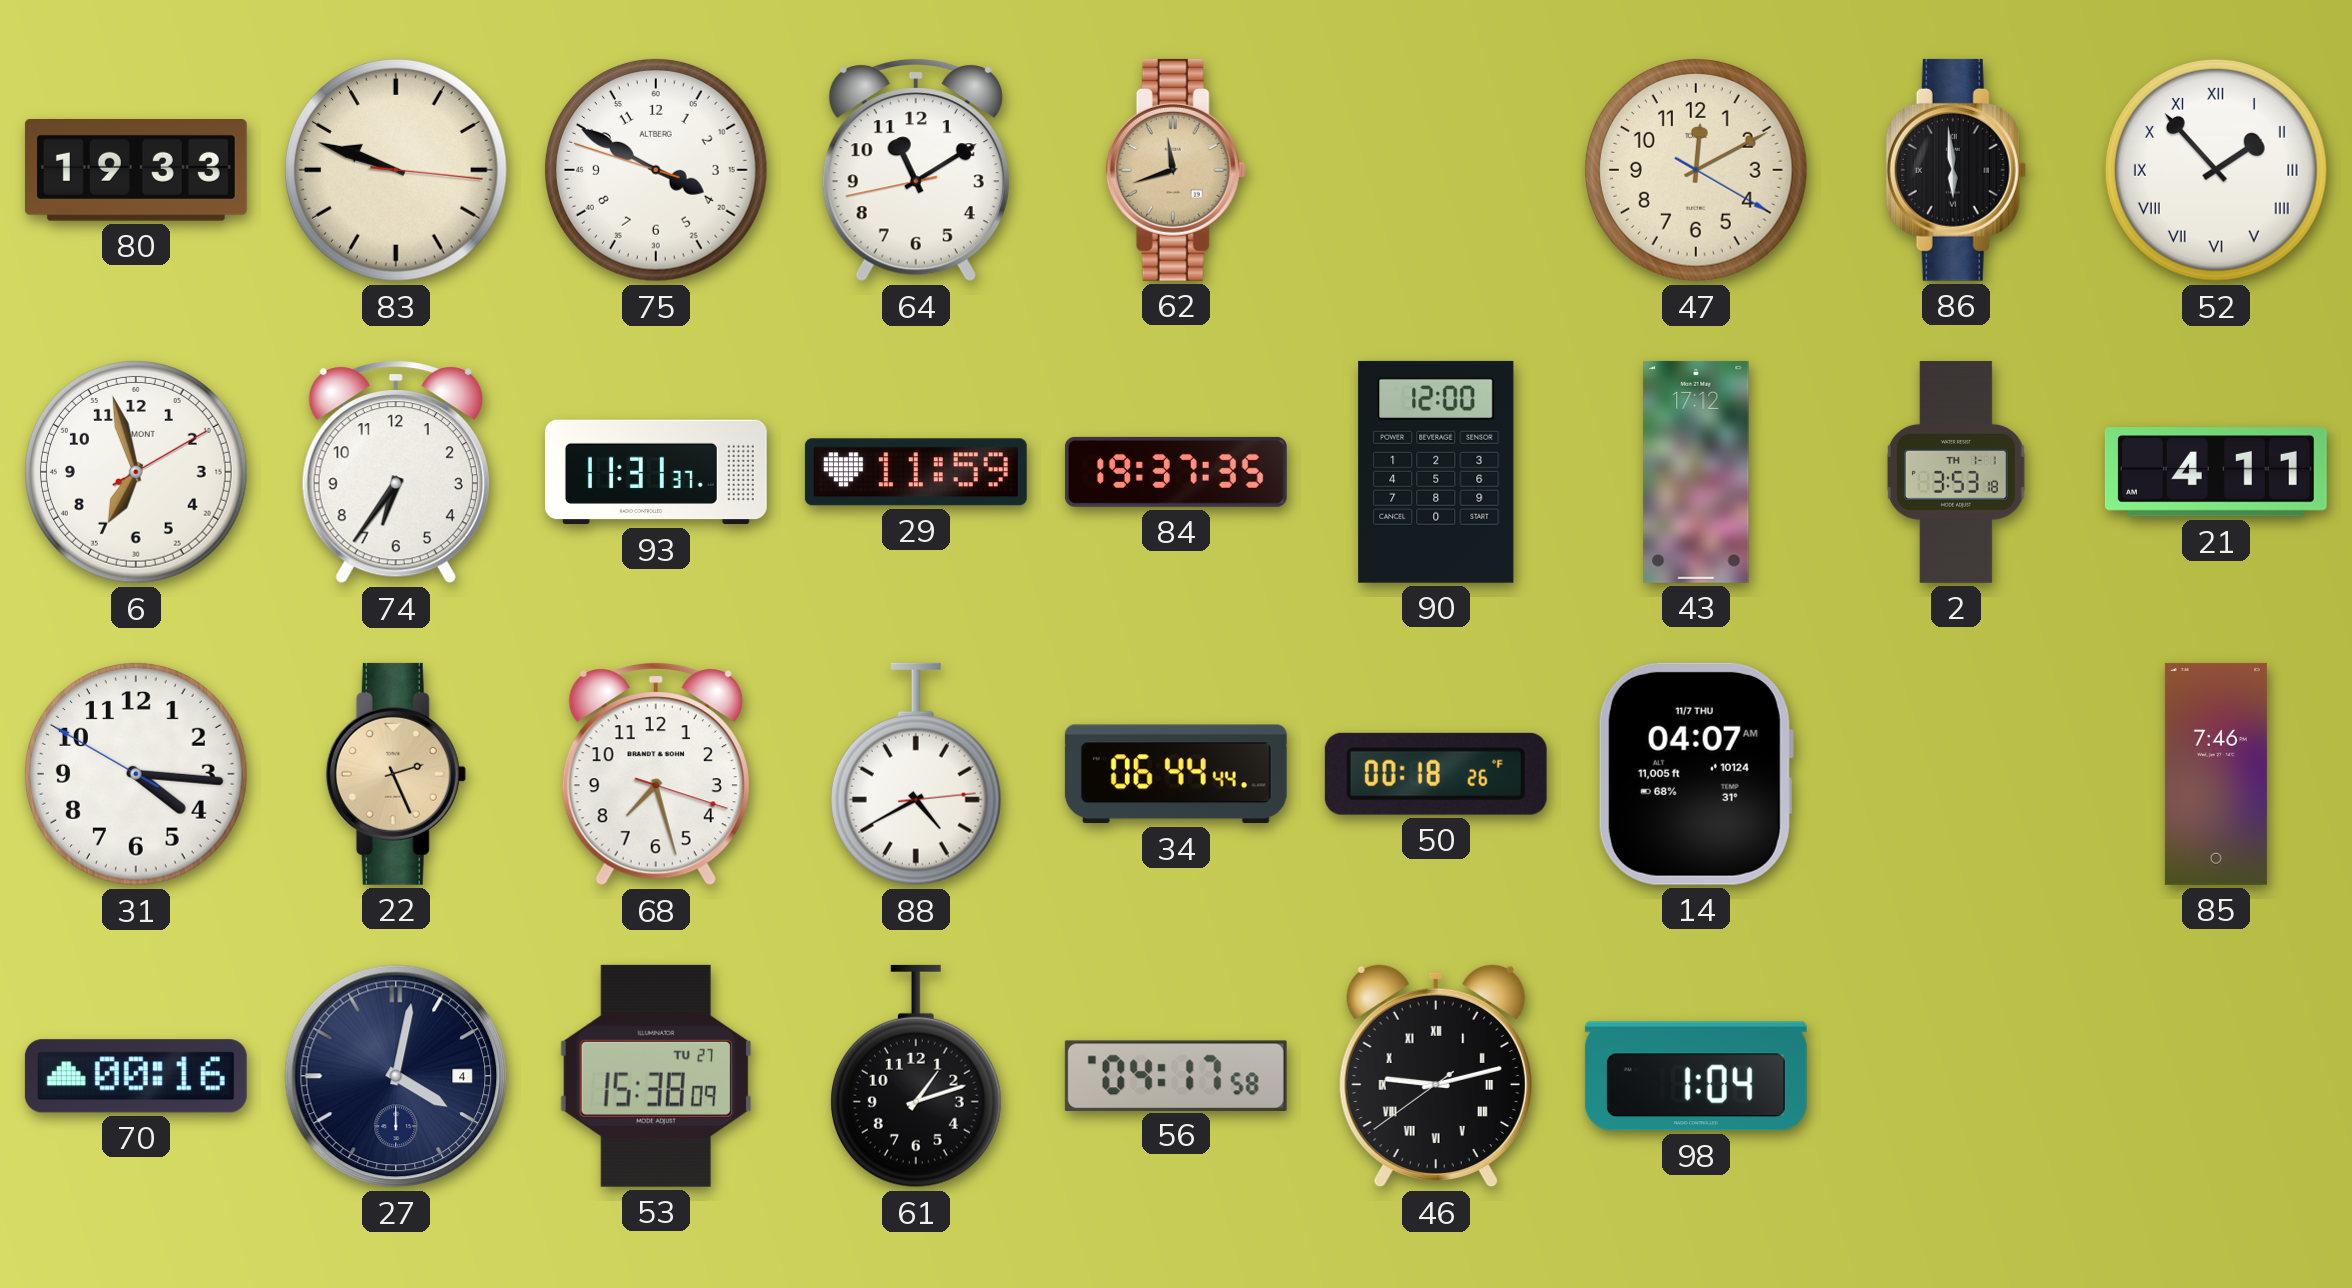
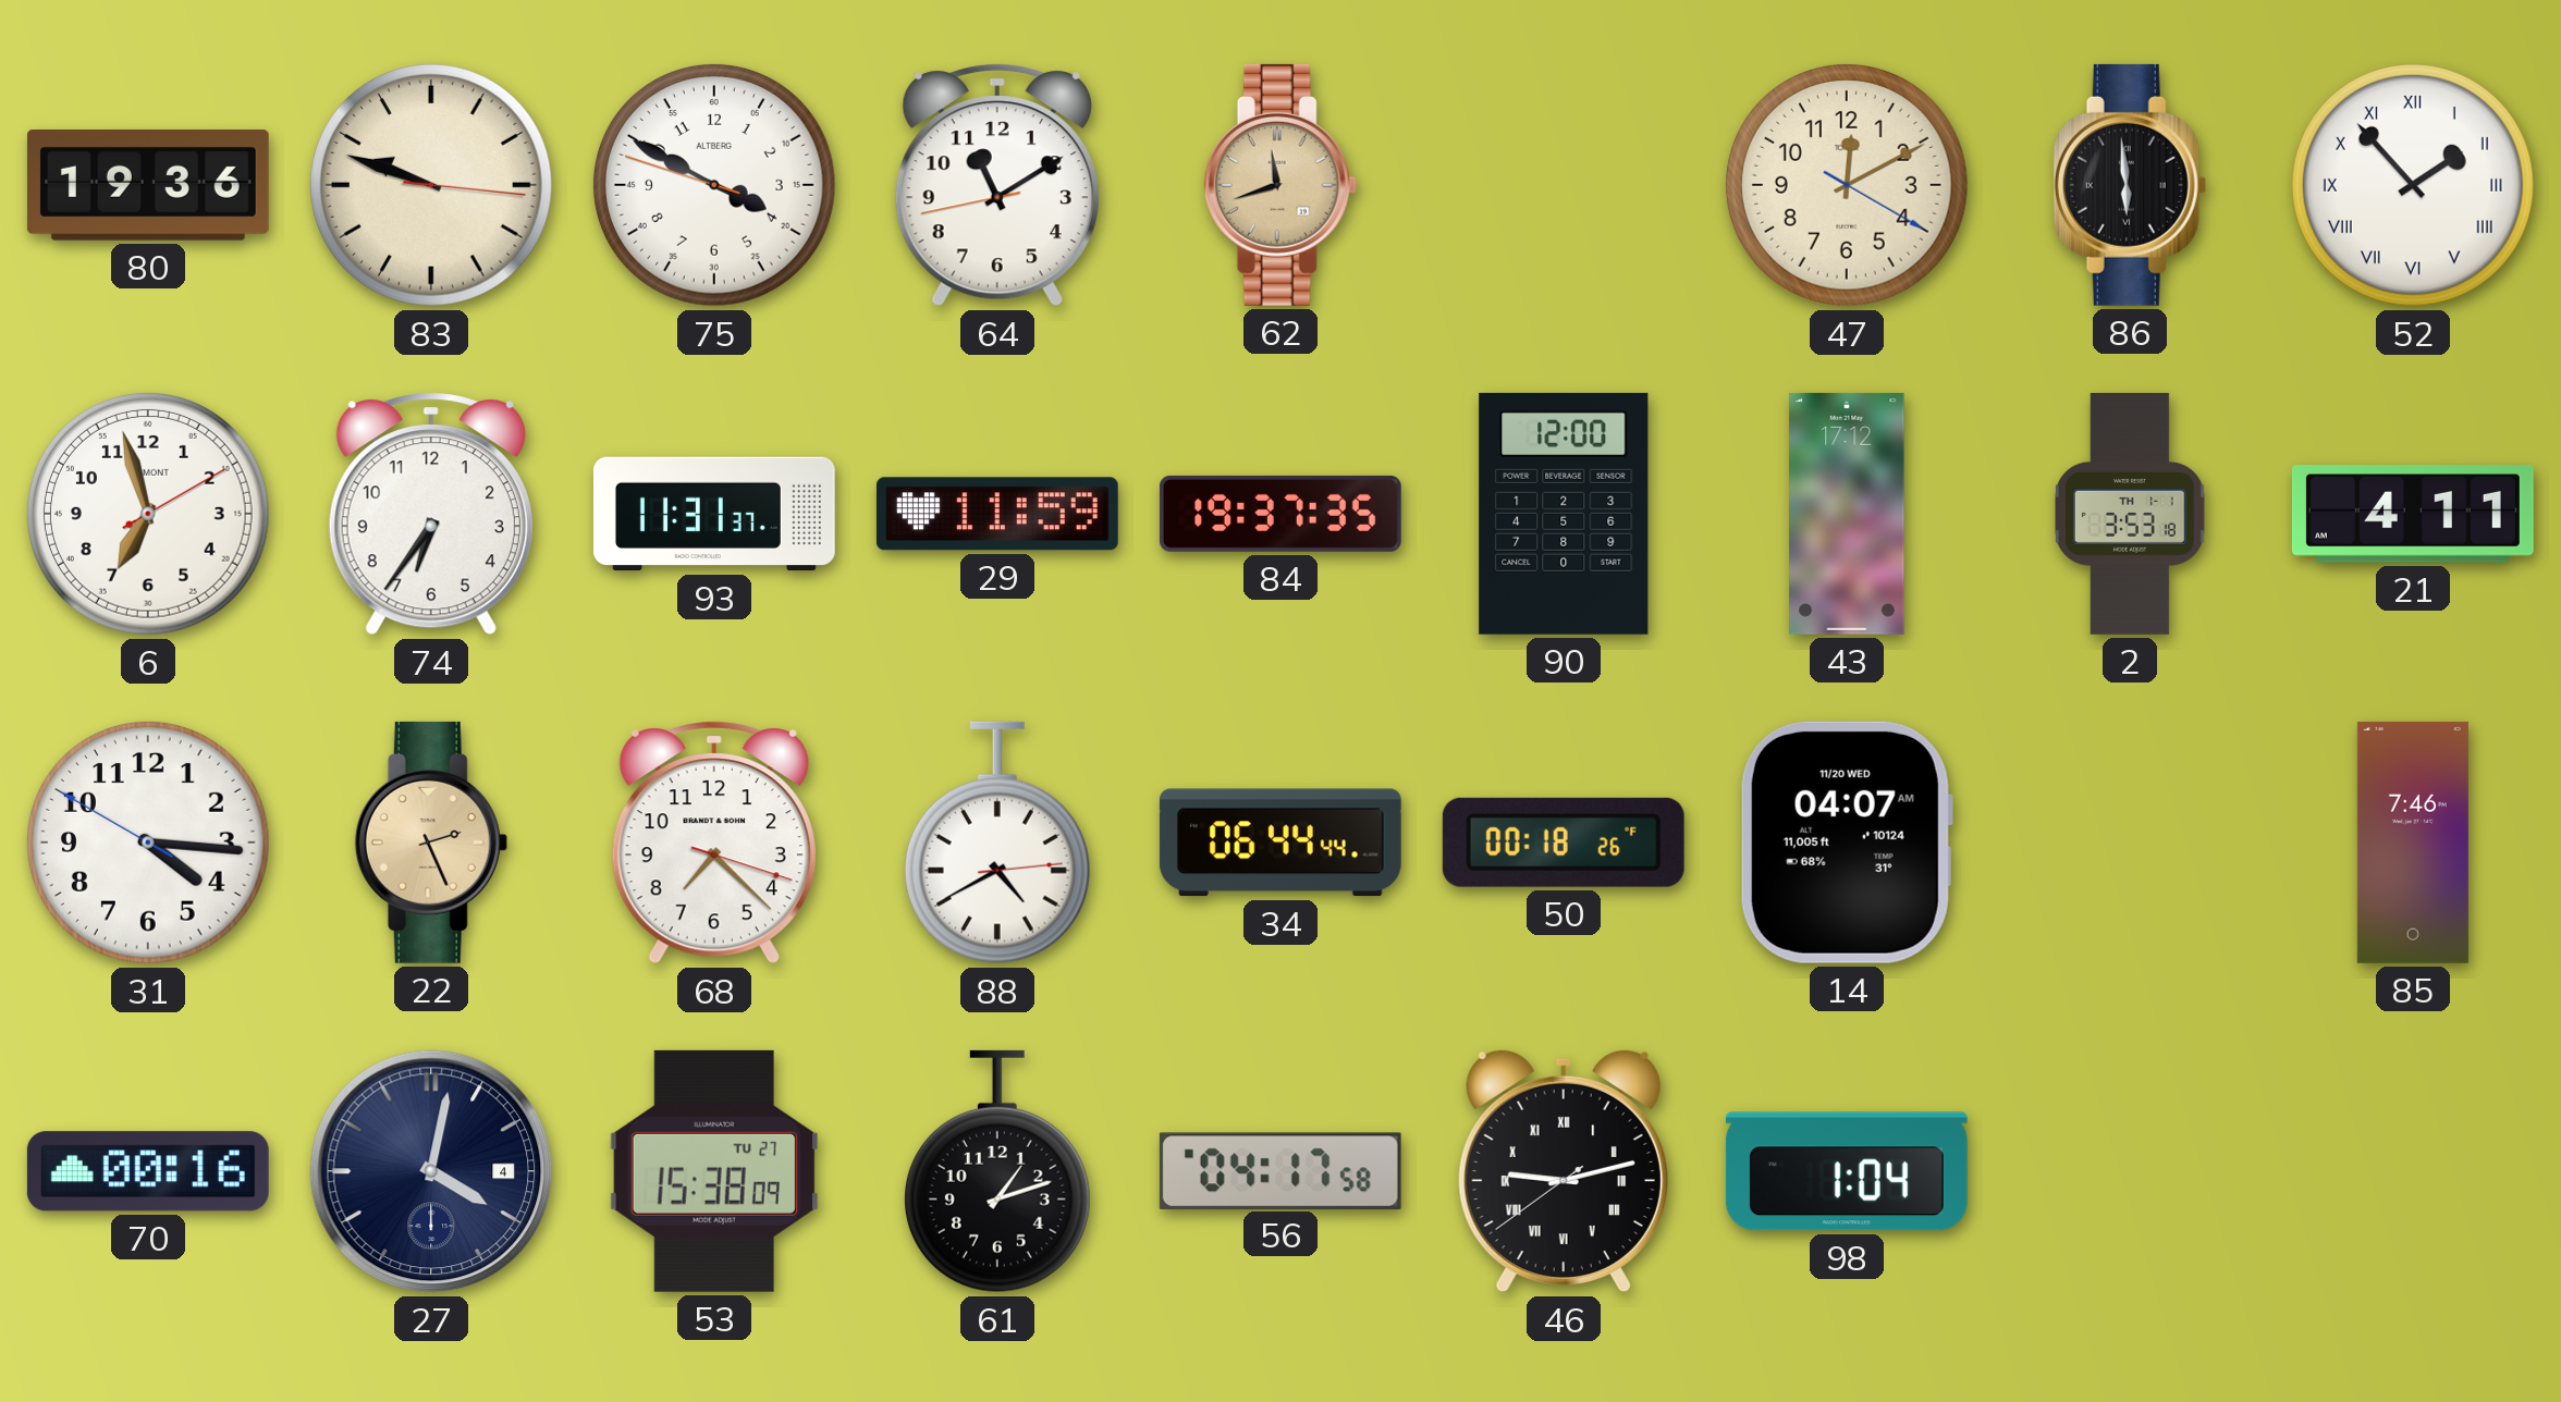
80: 19:33 -> 19:36 (148, 186)
68: 7:27 -> 7:22 (714, 843)
14 date: 11/7 THU -> 11/20 WED (1846, 843)
